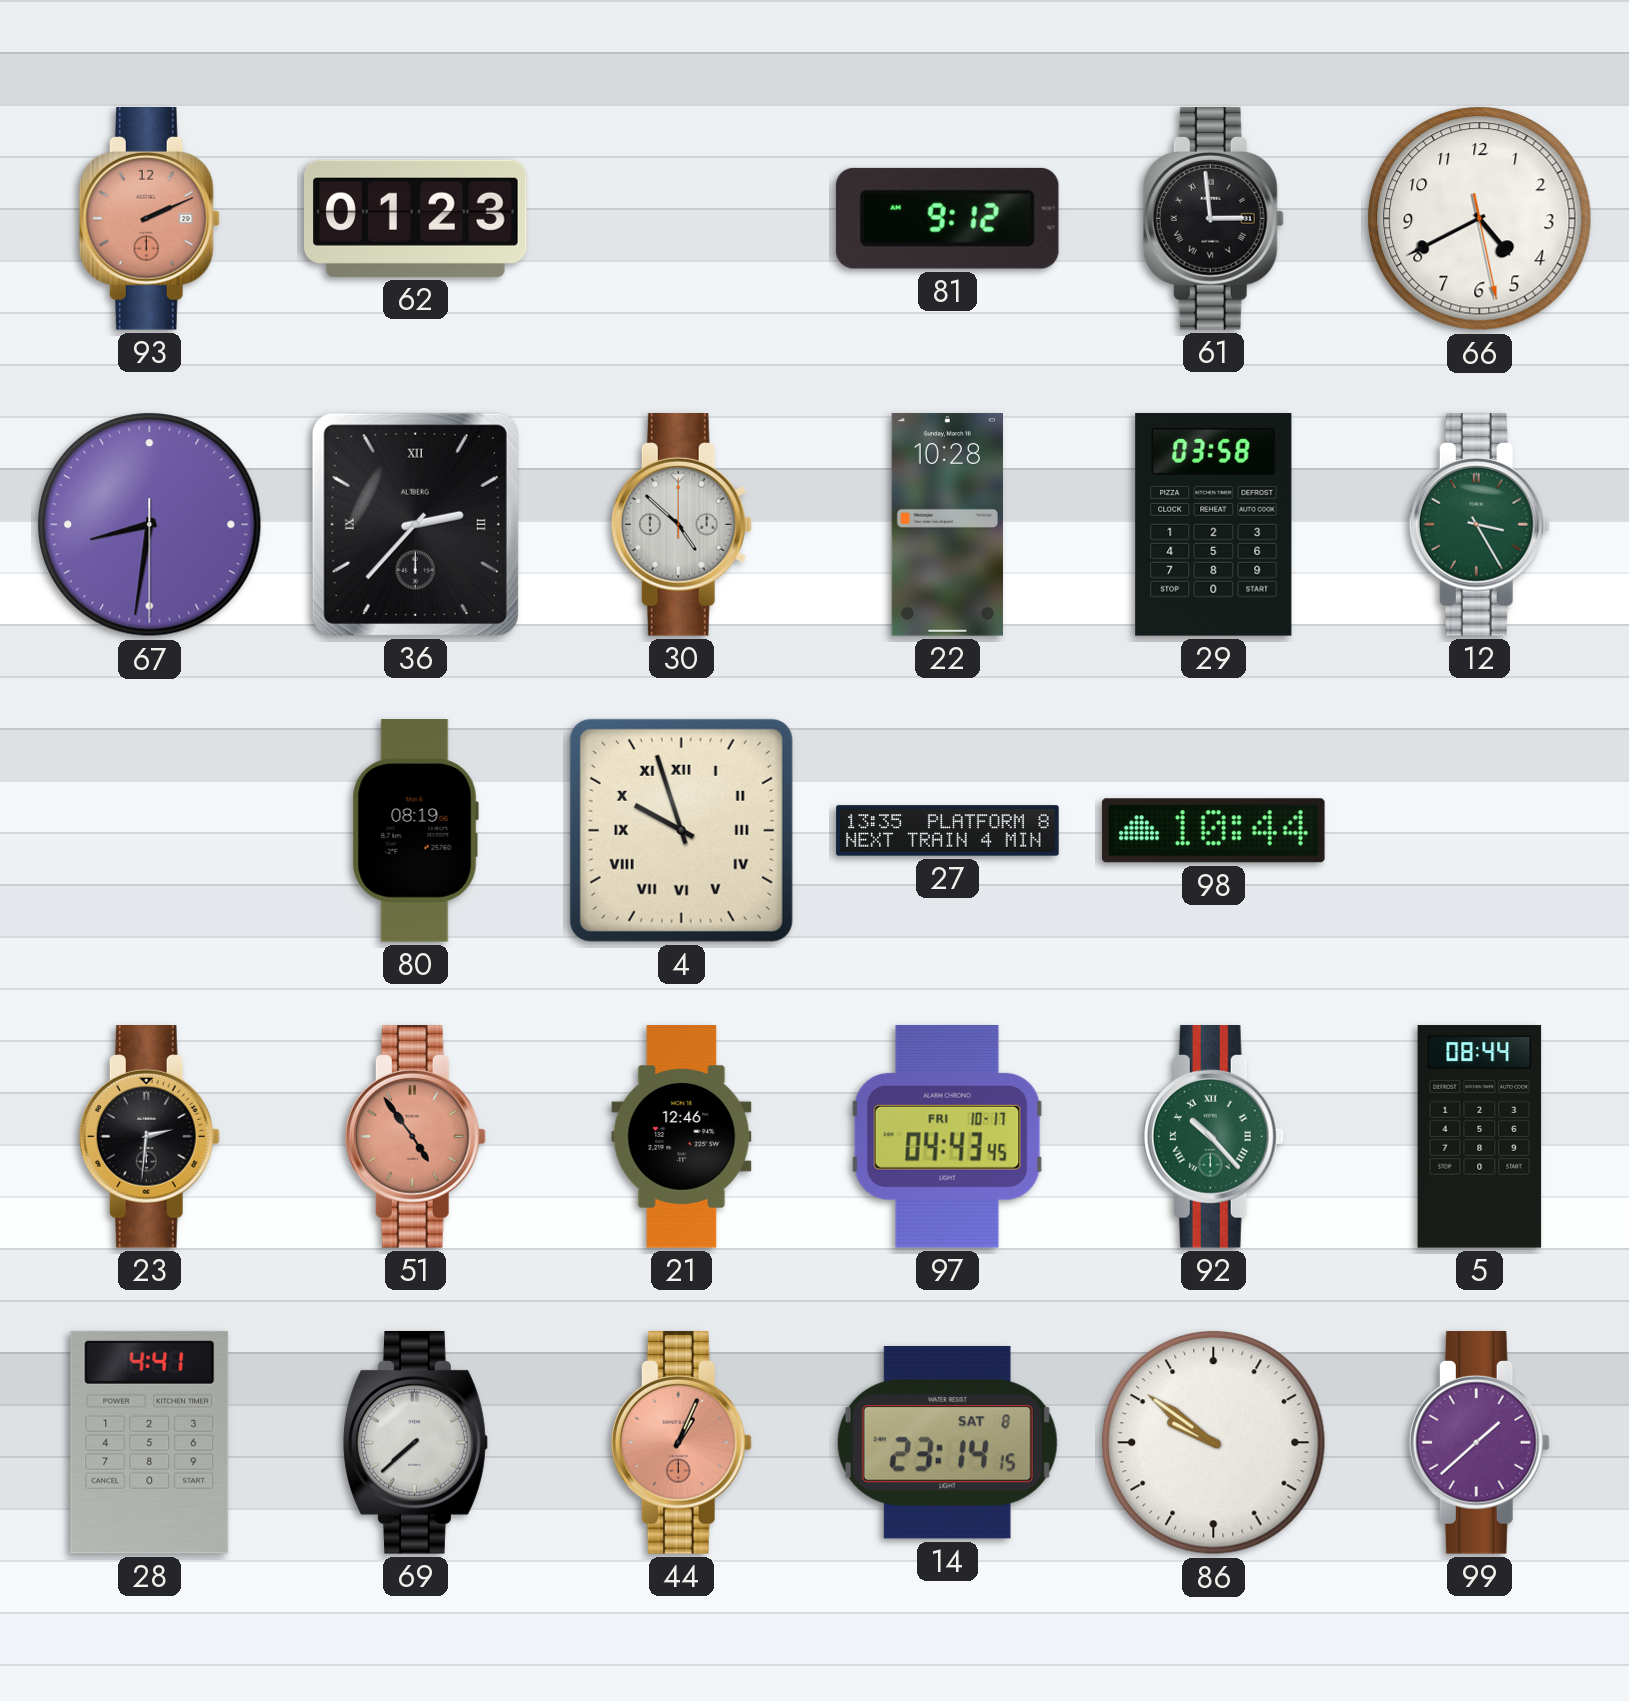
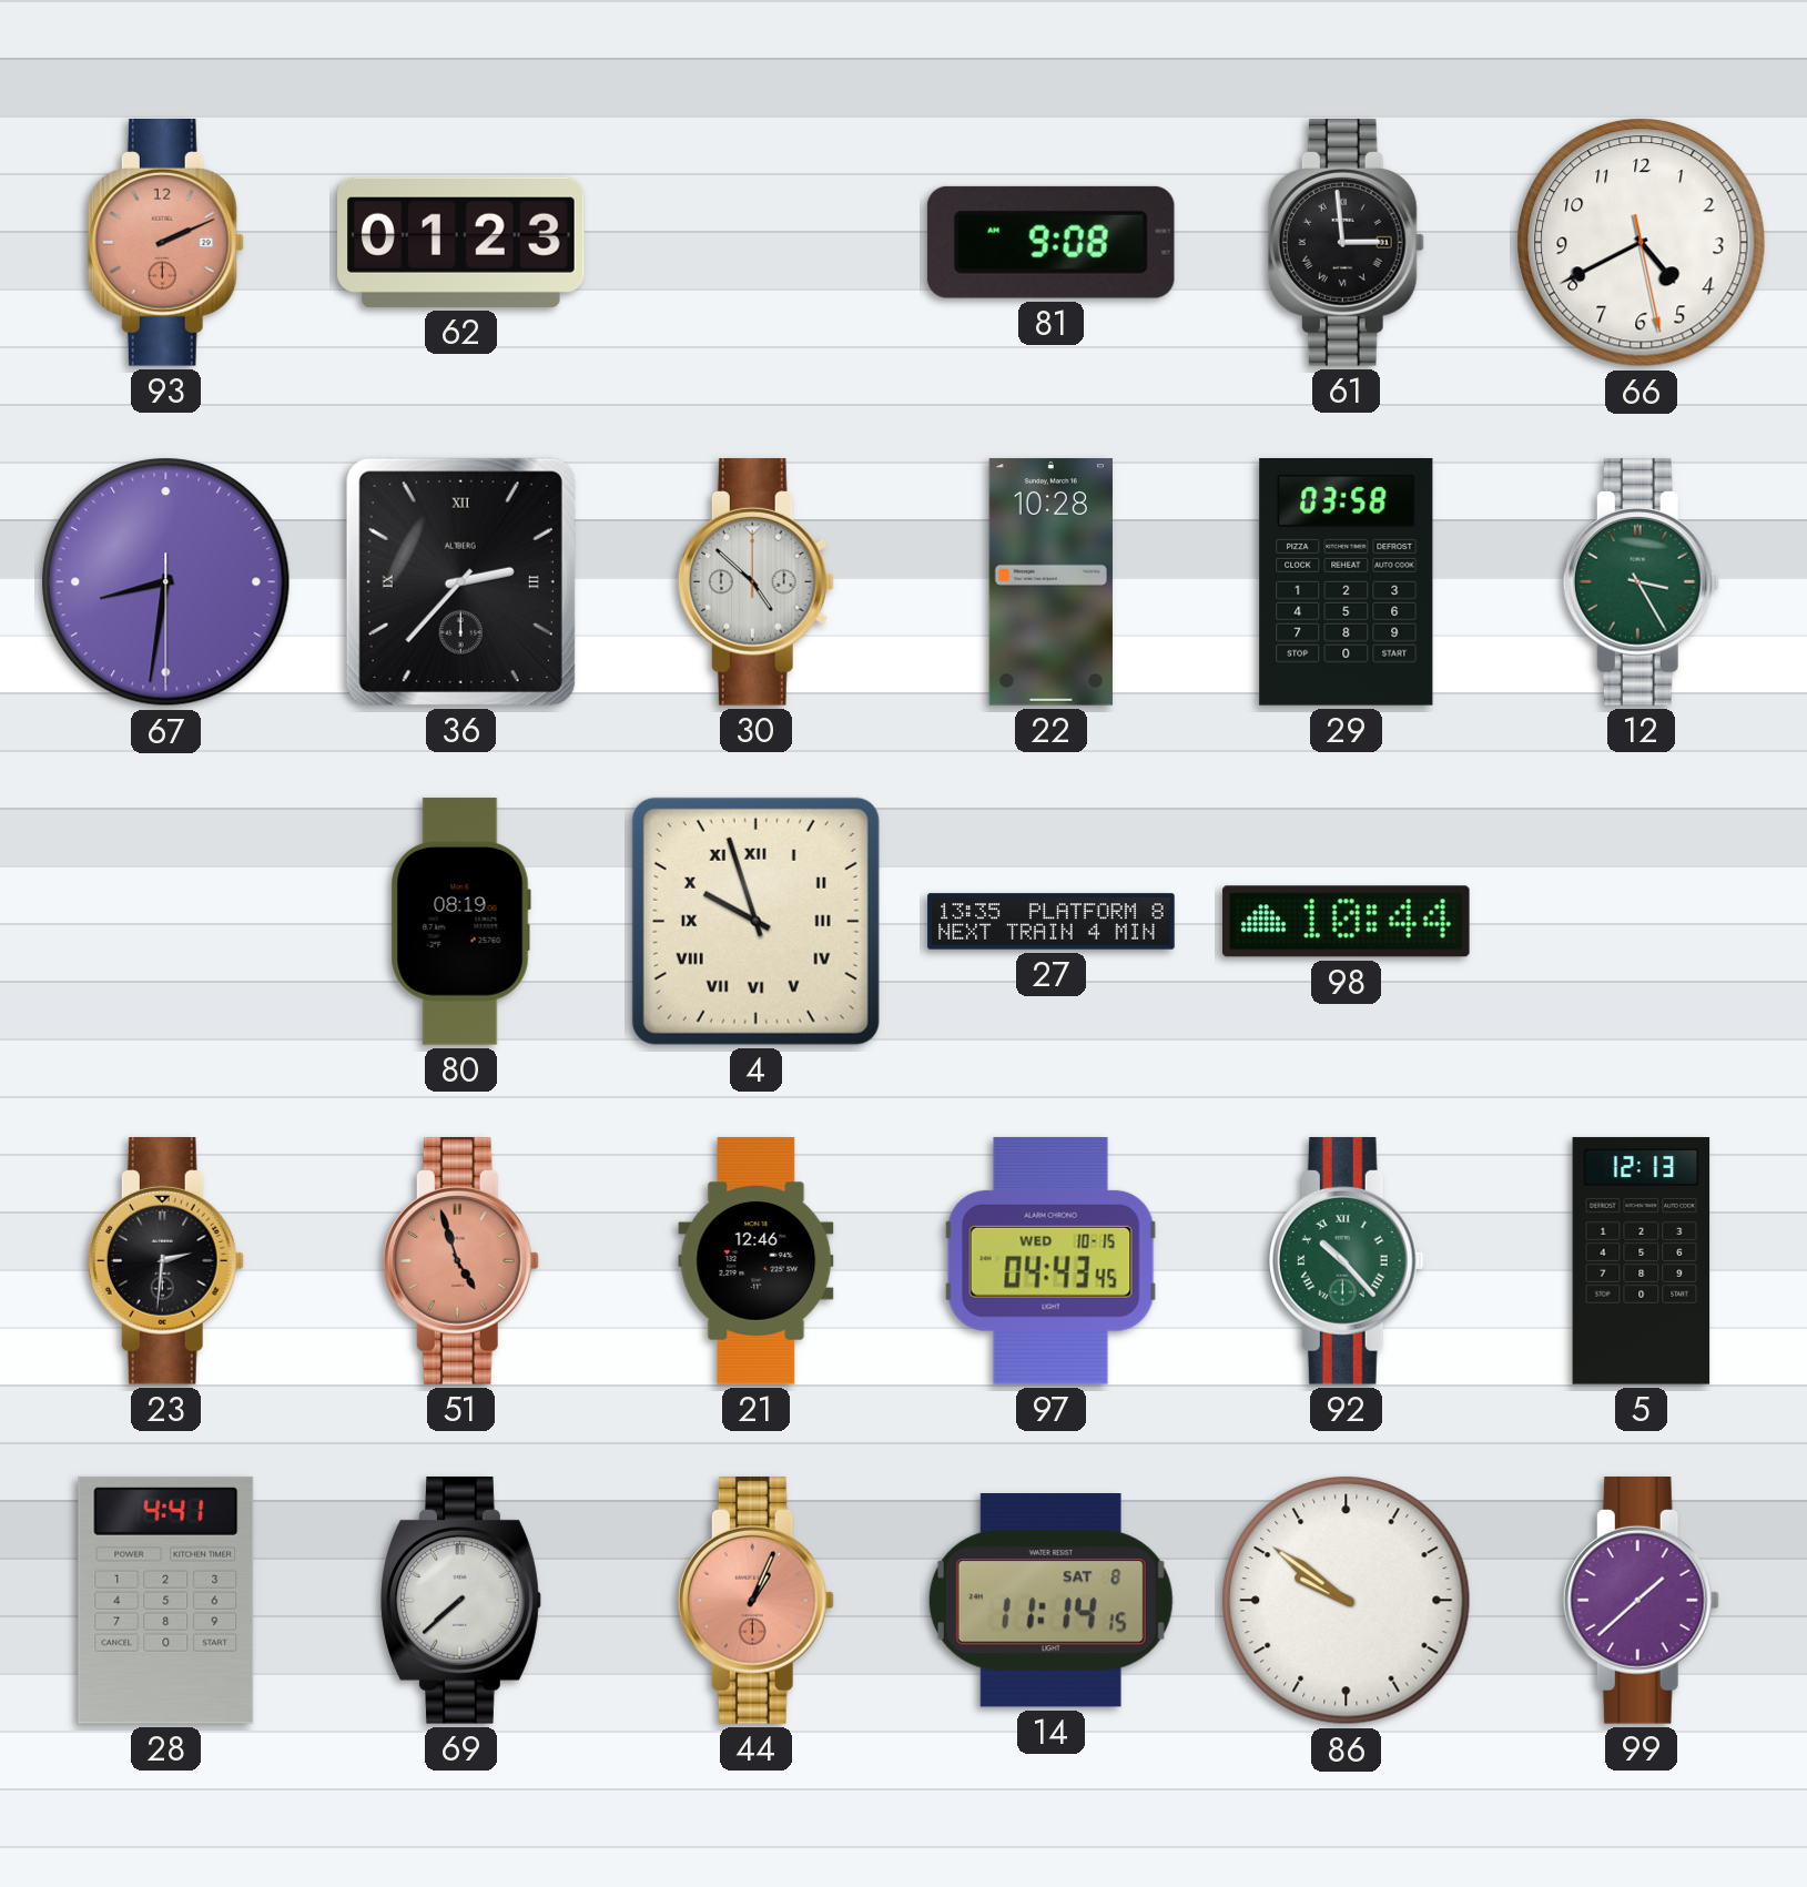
81: 9:12 -> 9:08 (1050, 242)
51: 4:54 -> 4:57 (460, 1261)
97 date: FRI 10-17 -> WED 10-15 (1050, 1260)
5: 08:44 -> 12:13 (1642, 1261)
14: 23:14 -> 11:14 (1050, 1601)
